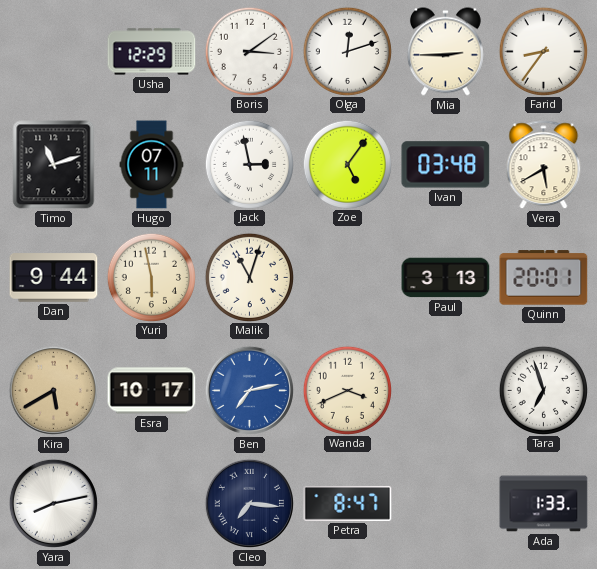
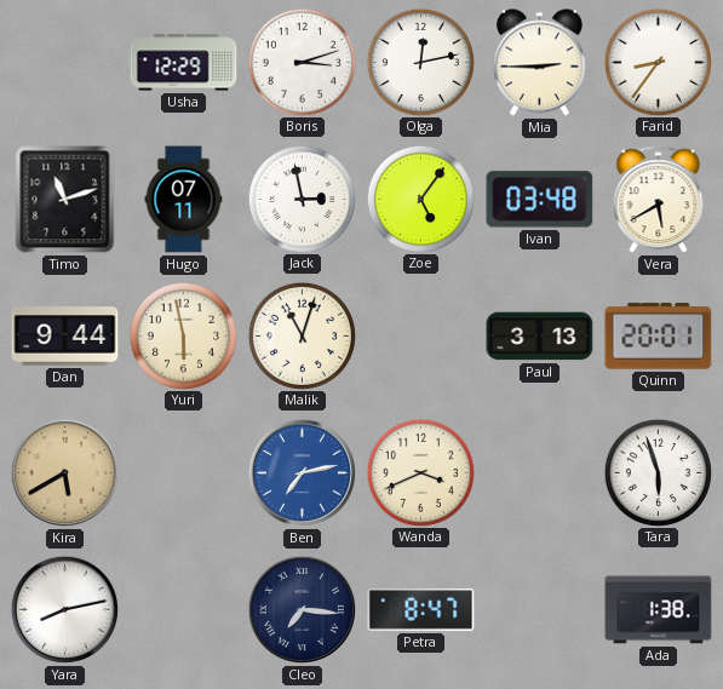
Boris: 3:09 -> 3:12 (302, 62)
Olga: 12:12 -> 12:13 (420, 62)
Esra: 10:17 -> none (152, 391)
Tara: 6:57 -> 5:57 (658, 472)
Ada: 1:33 -> 1:38 (659, 610)
